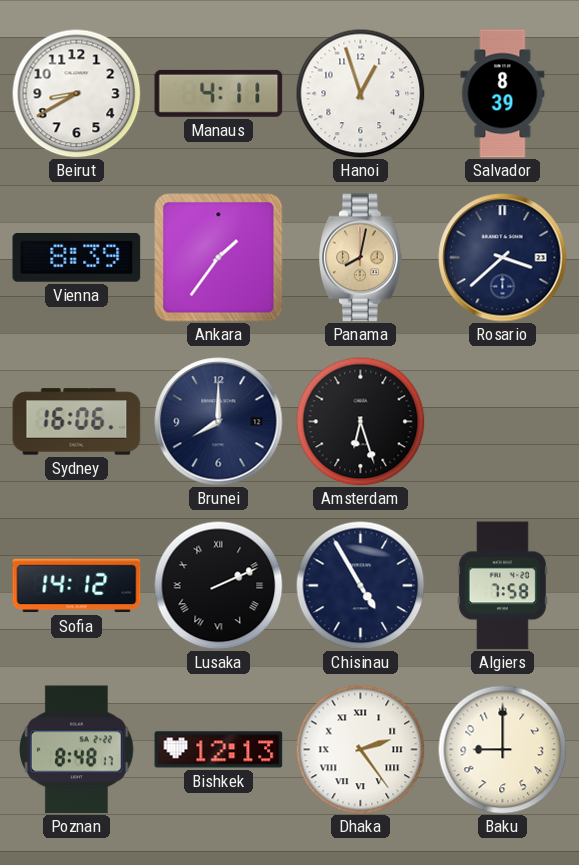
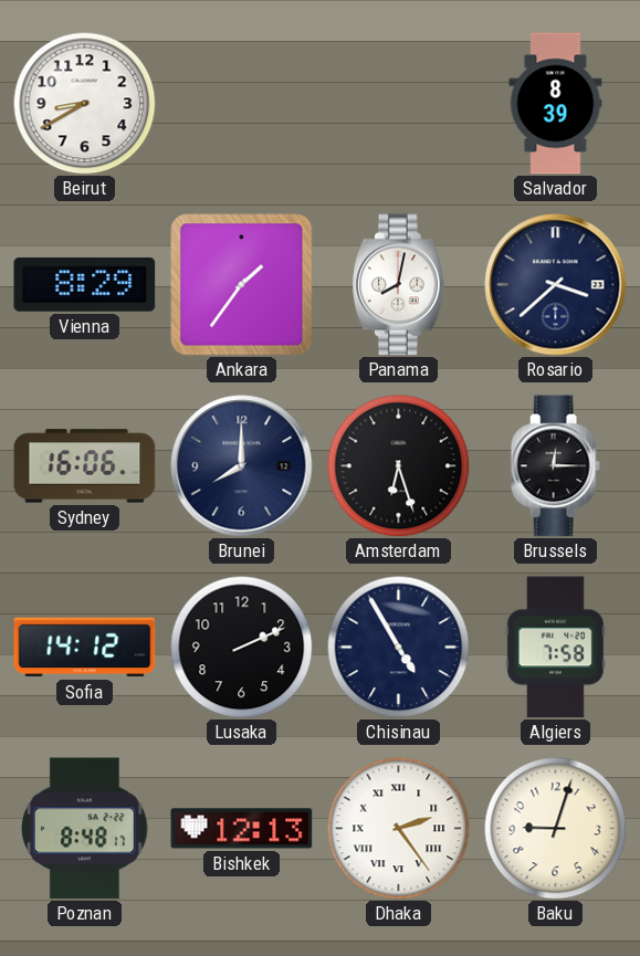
Manaus: 4:11 -> none (219, 93)
Hanoi: 12:57 -> none (360, 93)
Vienna: 8:39 -> 8:29 (85, 285)
Panama dial: champagne -> white (399, 285)
Brussels: none -> 12:15 (555, 466)
Lusaka numerals: Roman -> Arabic (241, 647)
Baku: 9:00 -> 9:03 (555, 828)
